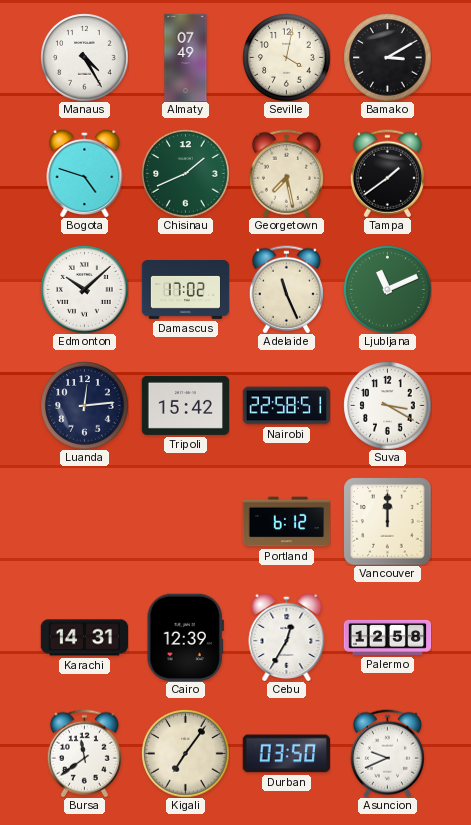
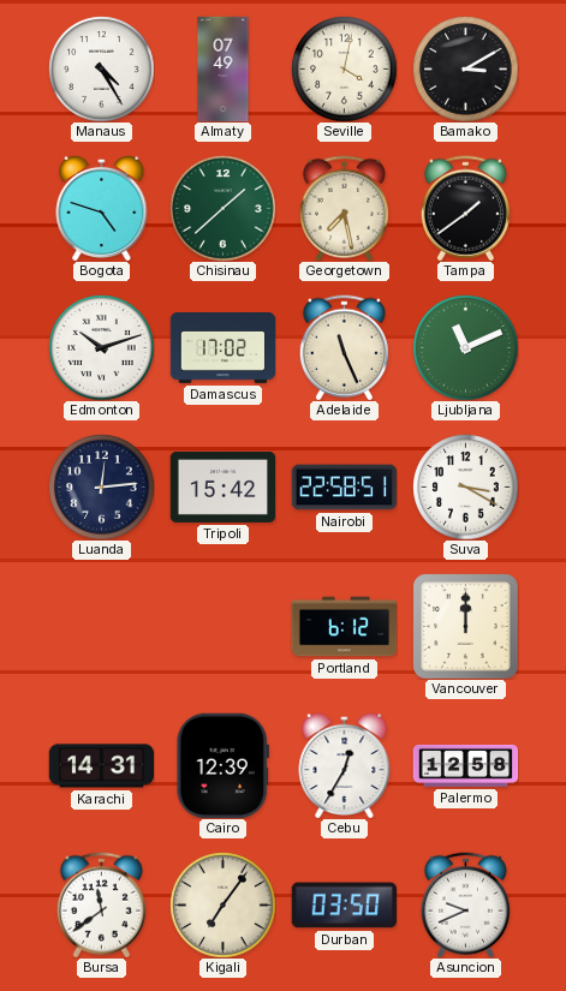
Chisinau: 1:41 -> 1:38 (222, 208)
Edmonton: 10:08 -> 10:12 (101, 347)
